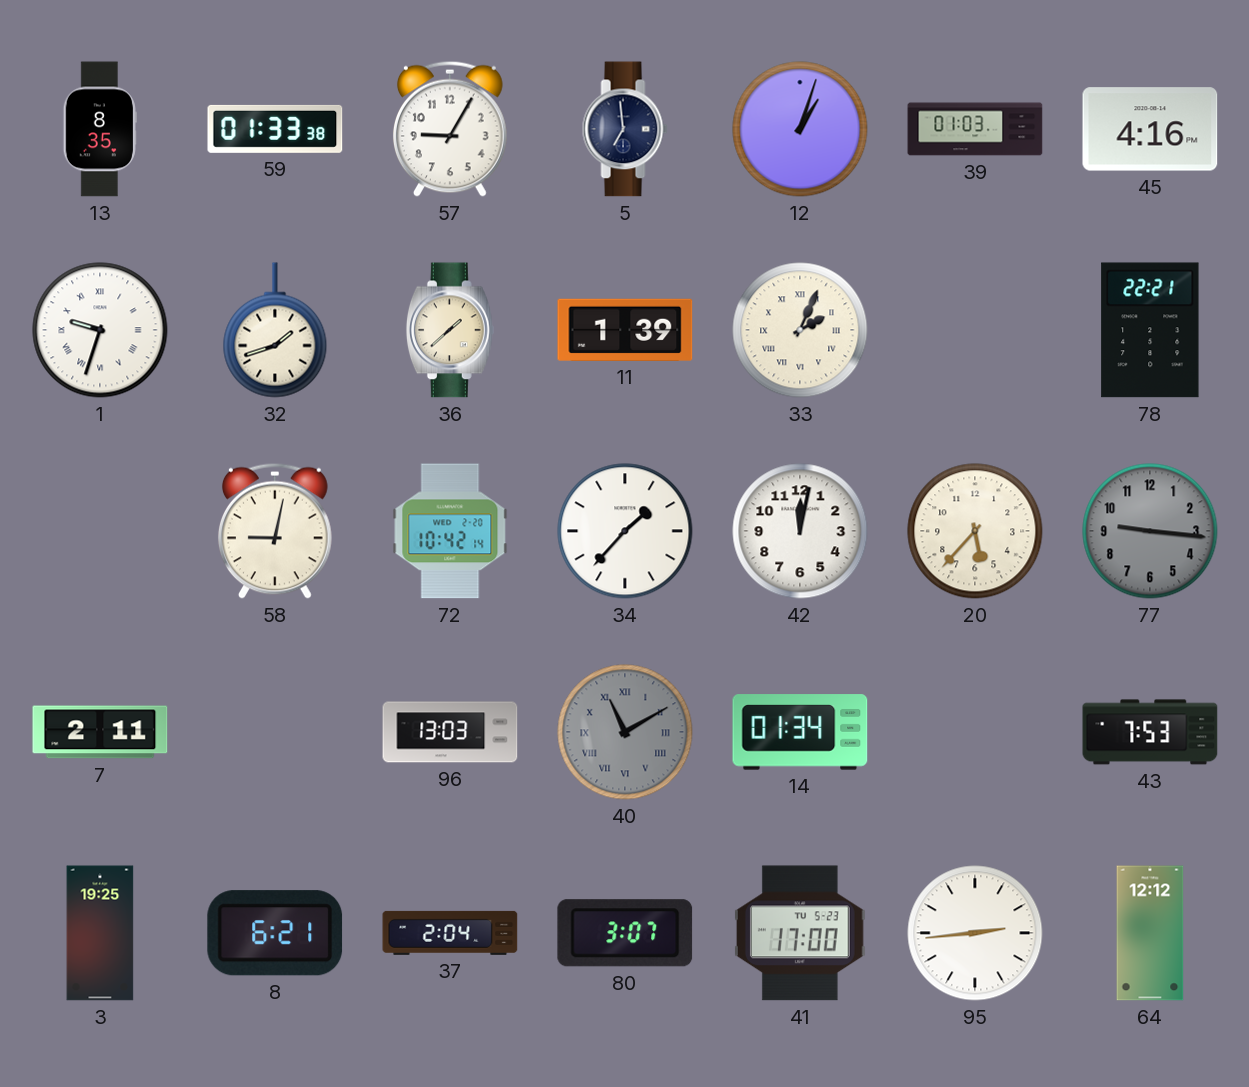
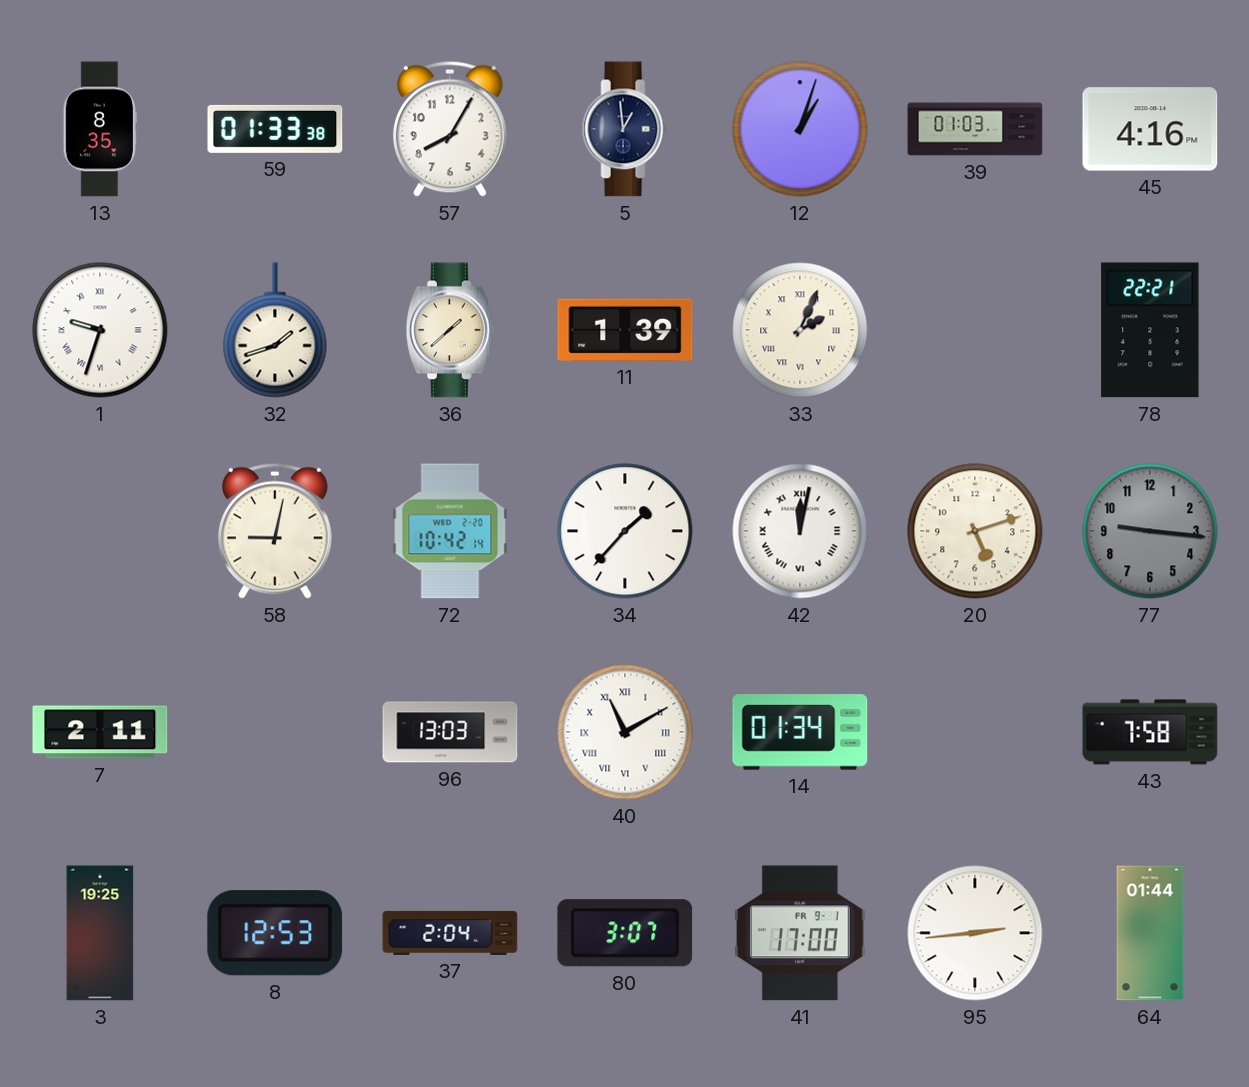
57: 9:05 -> 8:05 (450, 129)
5: 6:59 -> 12:59 (625, 129)
42 numerals: Arabic -> Roman (800, 531)
20: 5:37 -> 5:12 (975, 531)
40 dial: grey -> white (625, 732)
43: 7:53 -> 7:58 (1150, 732)
8: 6:21 -> 12:53 (275, 933)
41 date: TU 5-23 -> FR 9-1 (800, 933)
64: 12:12 -> 01:44 (1150, 933)
